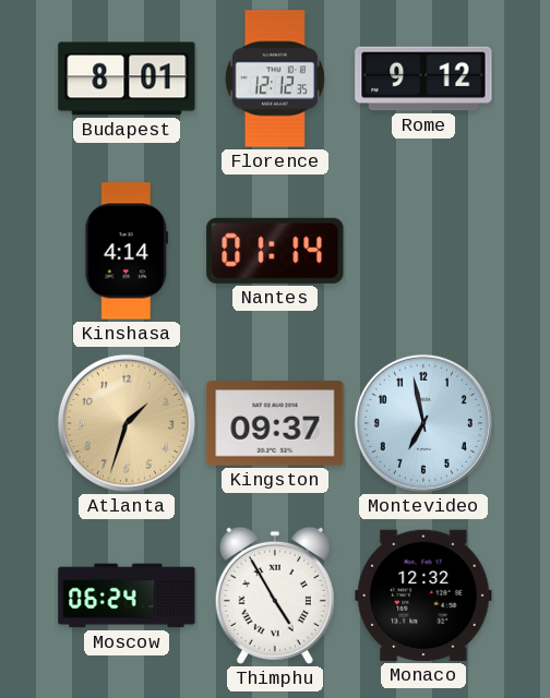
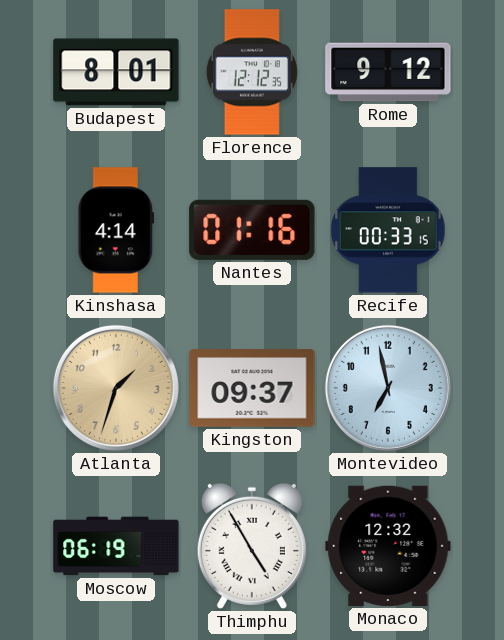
Nantes: 01:14 -> 01:16 (252, 230)
Recife: none -> 00:33 (388, 230)
Moscow: 06:24 -> 06:19 (116, 546)
